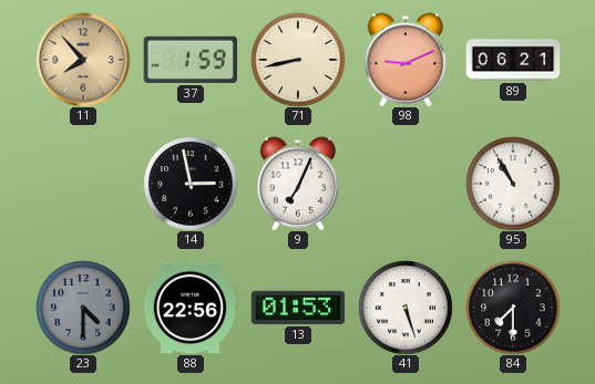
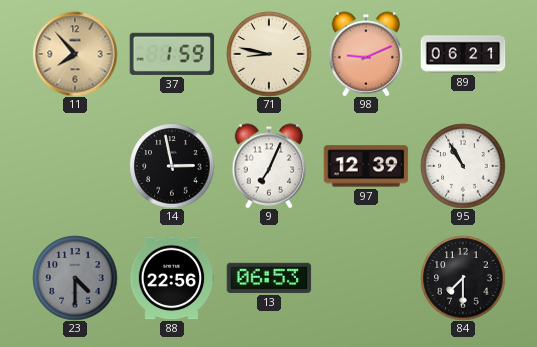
71: 8:43 -> 8:47 (269, 54)
97: none -> 12:39 (366, 166)
13: 01:53 -> 06:53 (269, 278)
41: 5:27 -> none (406, 308)
